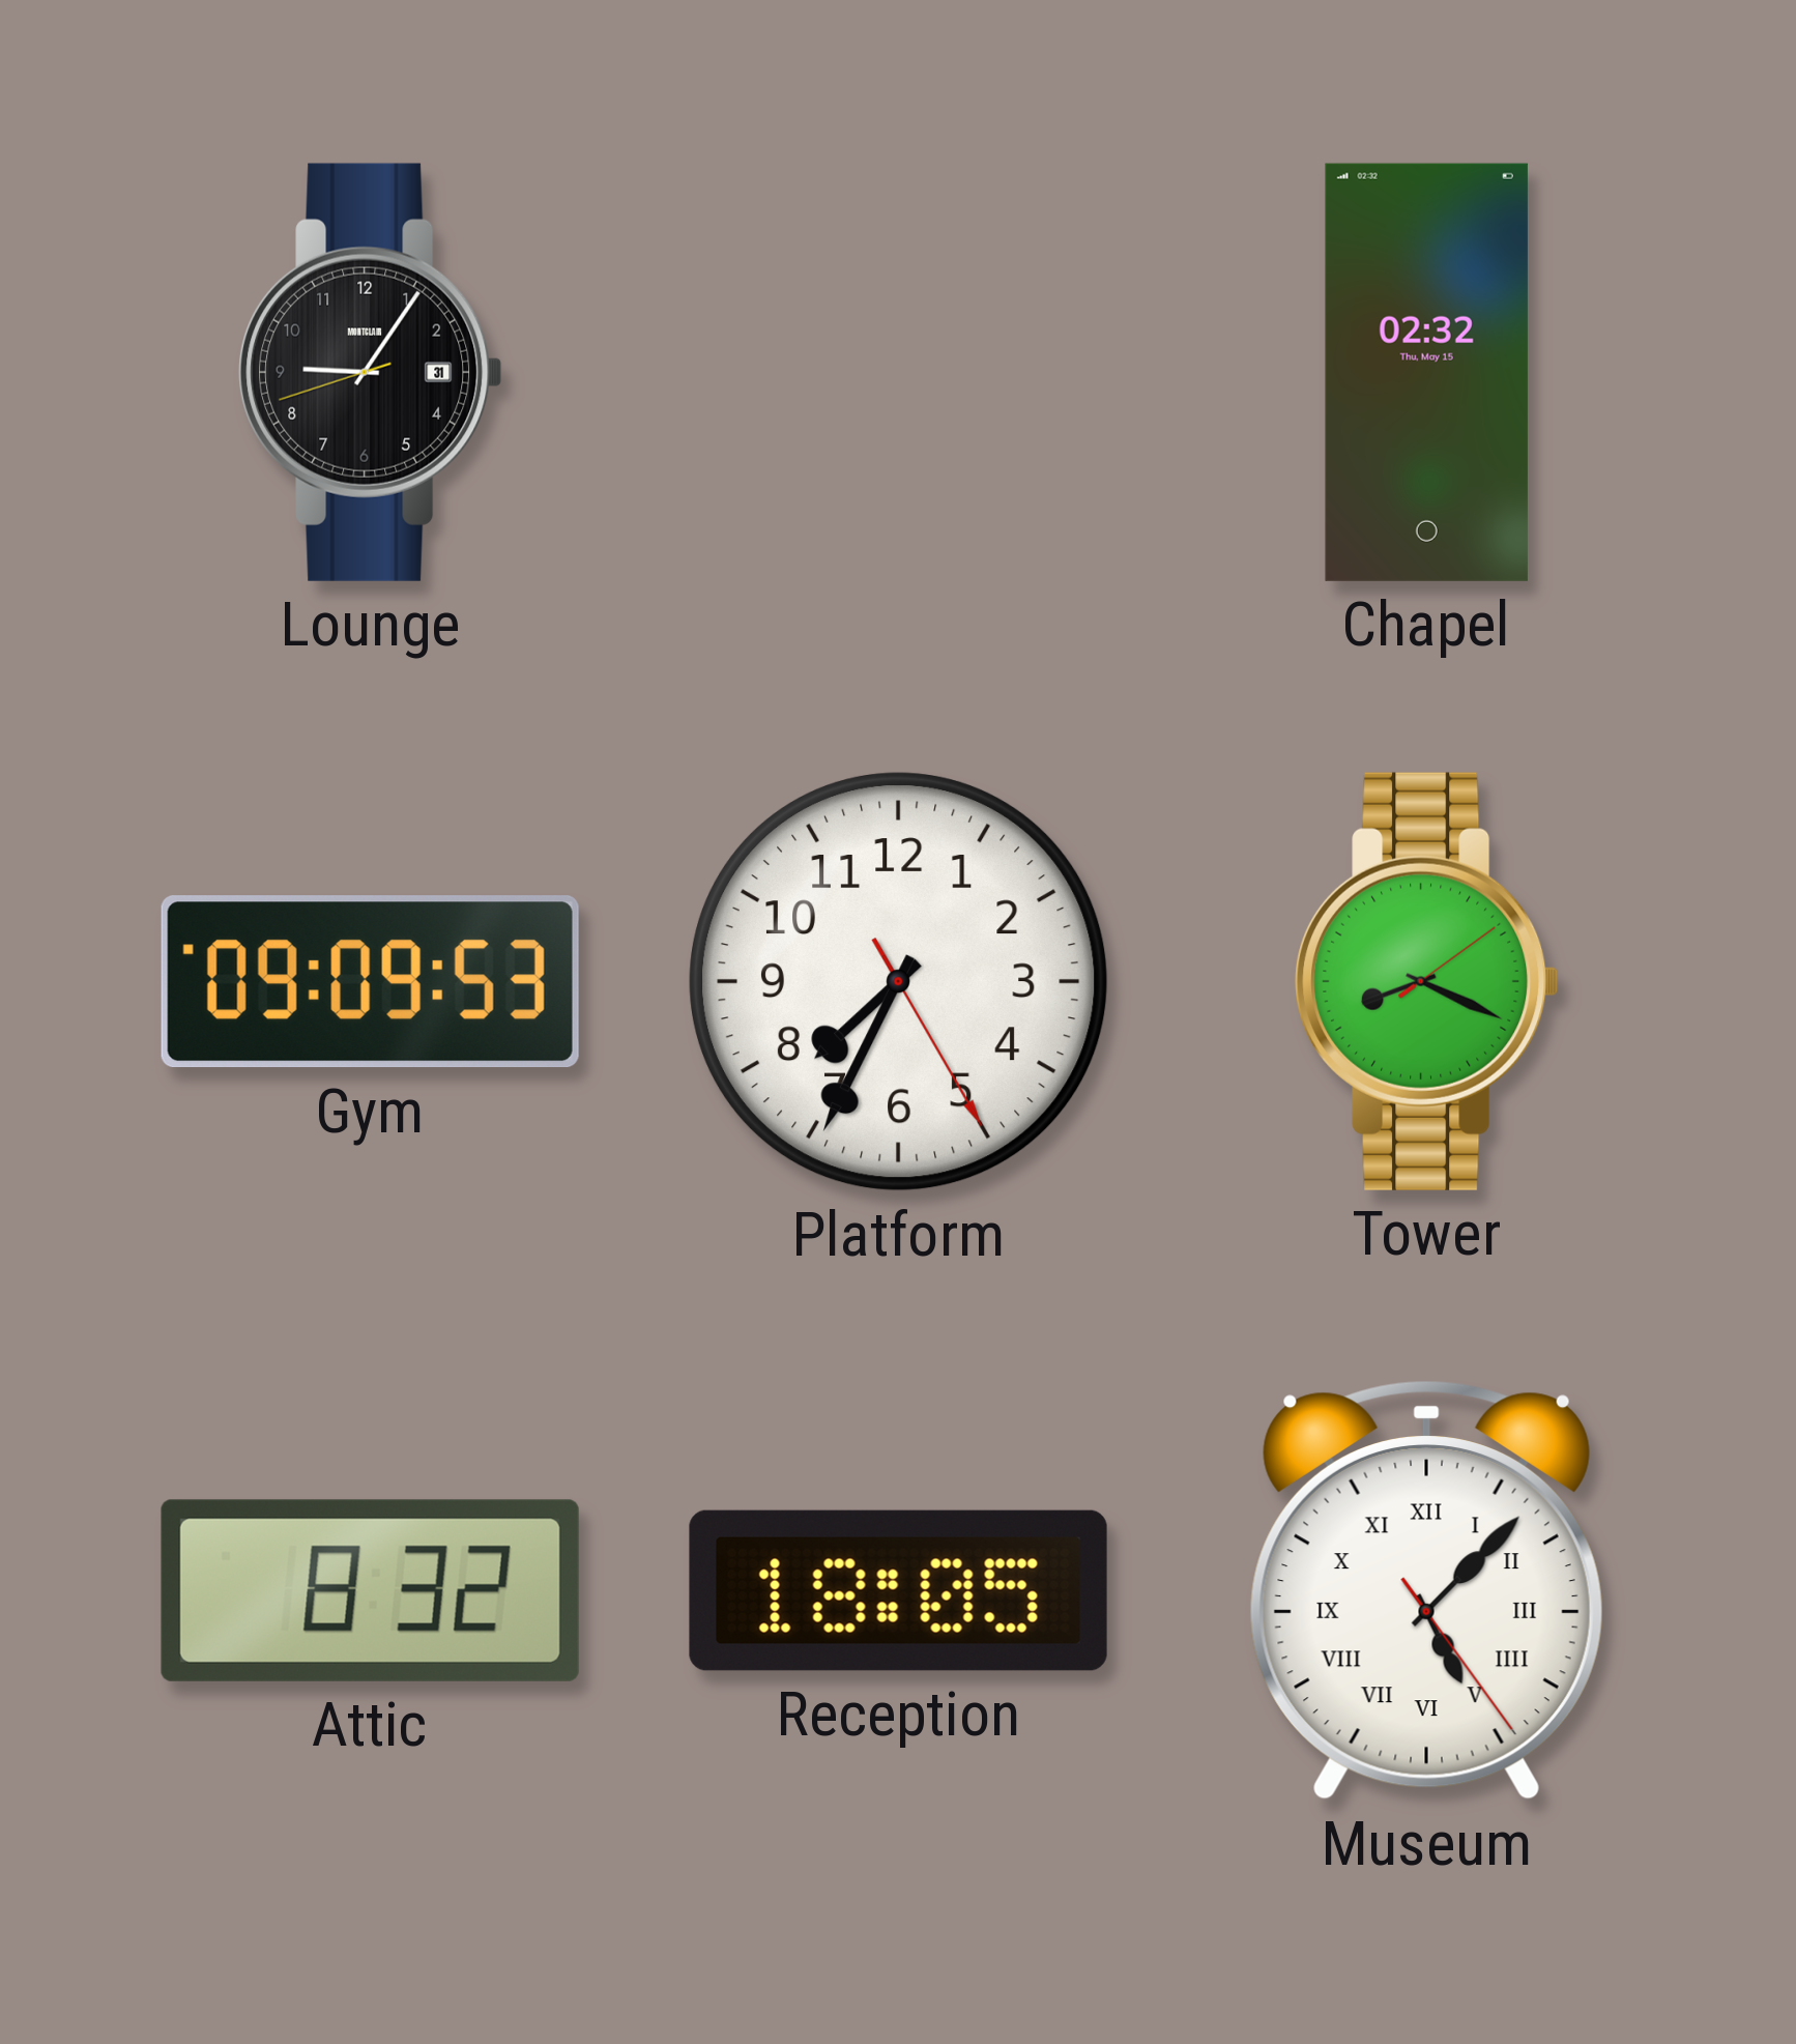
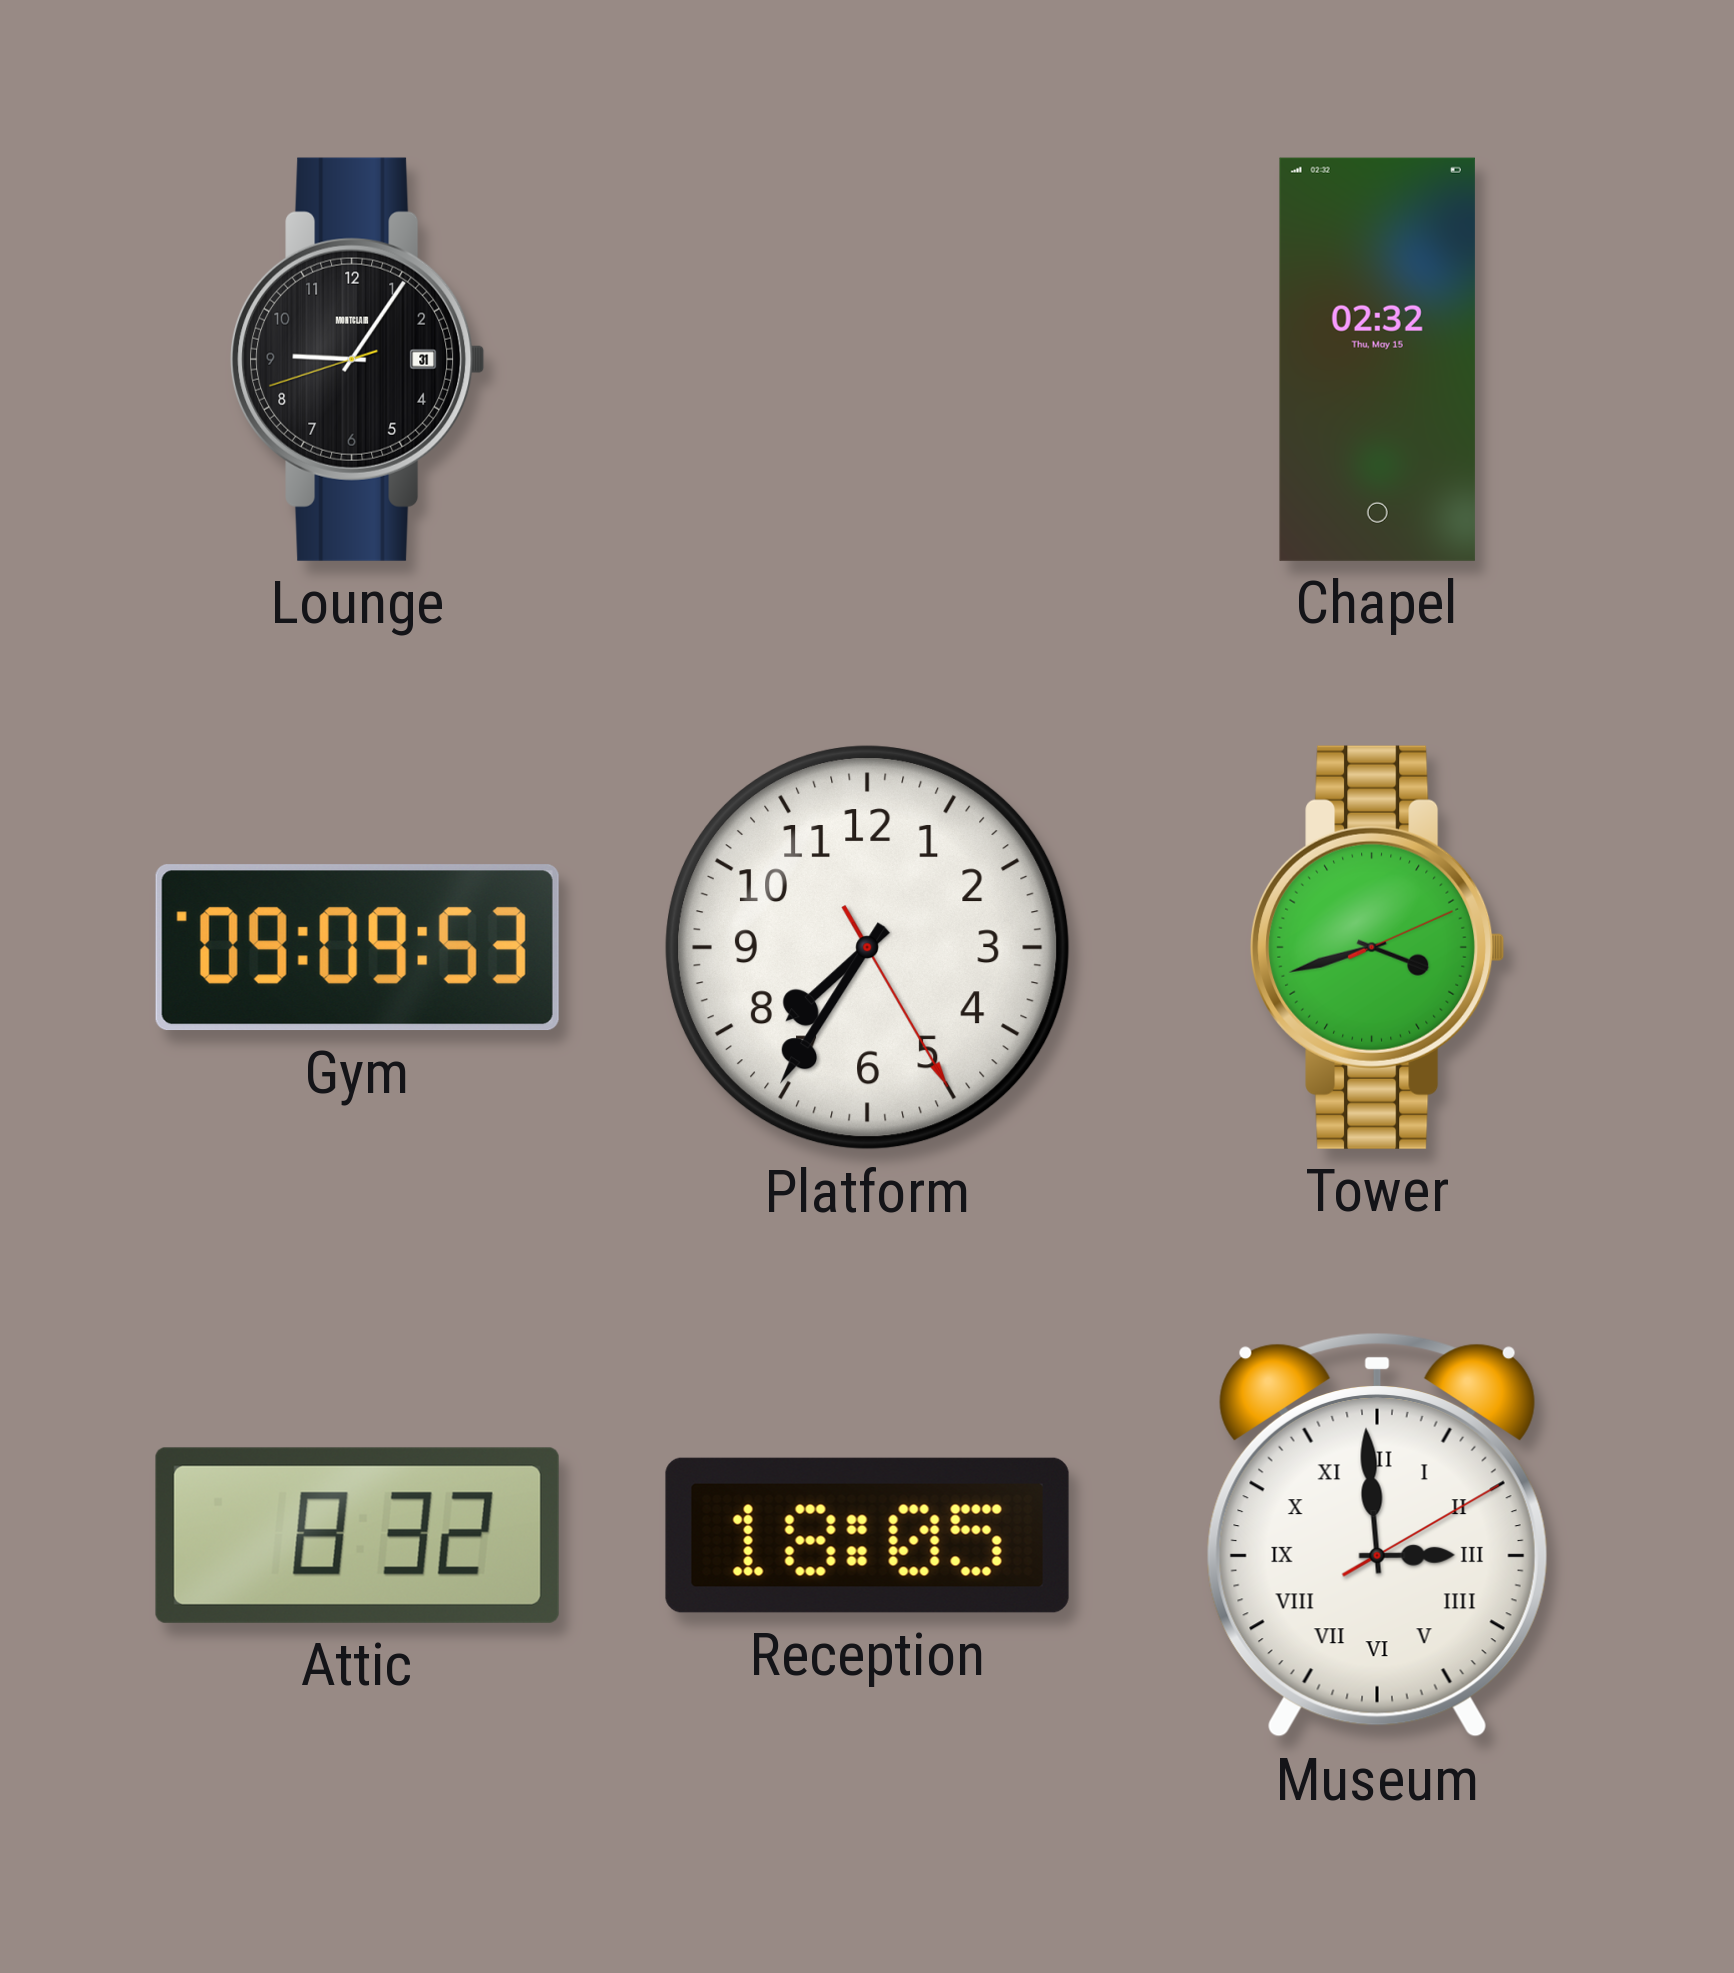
Platform: 7:34 -> 7:35 (867, 947)
Tower: 8:19 -> 3:42 (1378, 947)
Museum: 5:07 -> 2:59 (1377, 1535)
